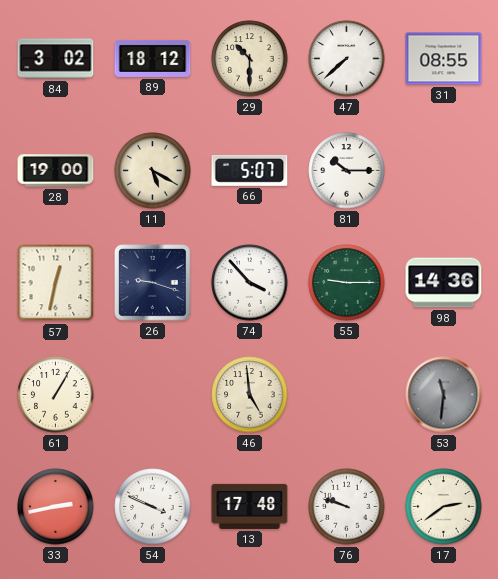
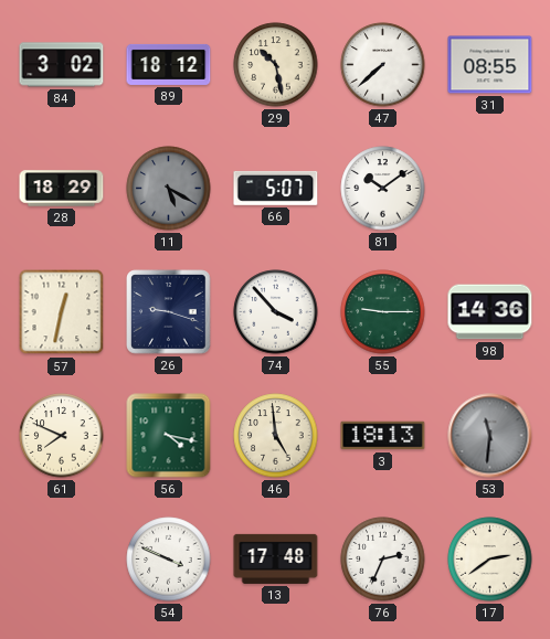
29: 10:30 -> 10:28 (276, 65)
28: 19:00 -> 18:29 (62, 189)
11 dial: cream -> grey (169, 189)
81: 10:15 -> 10:09 (383, 189)
61: 1:05 -> 7:49 (62, 436)
56: none -> 4:17 (169, 436)
3: none -> 18:13 (383, 436)
33: 2:43 -> none (56, 507)
76: 9:48 -> 2:34 (383, 560)
